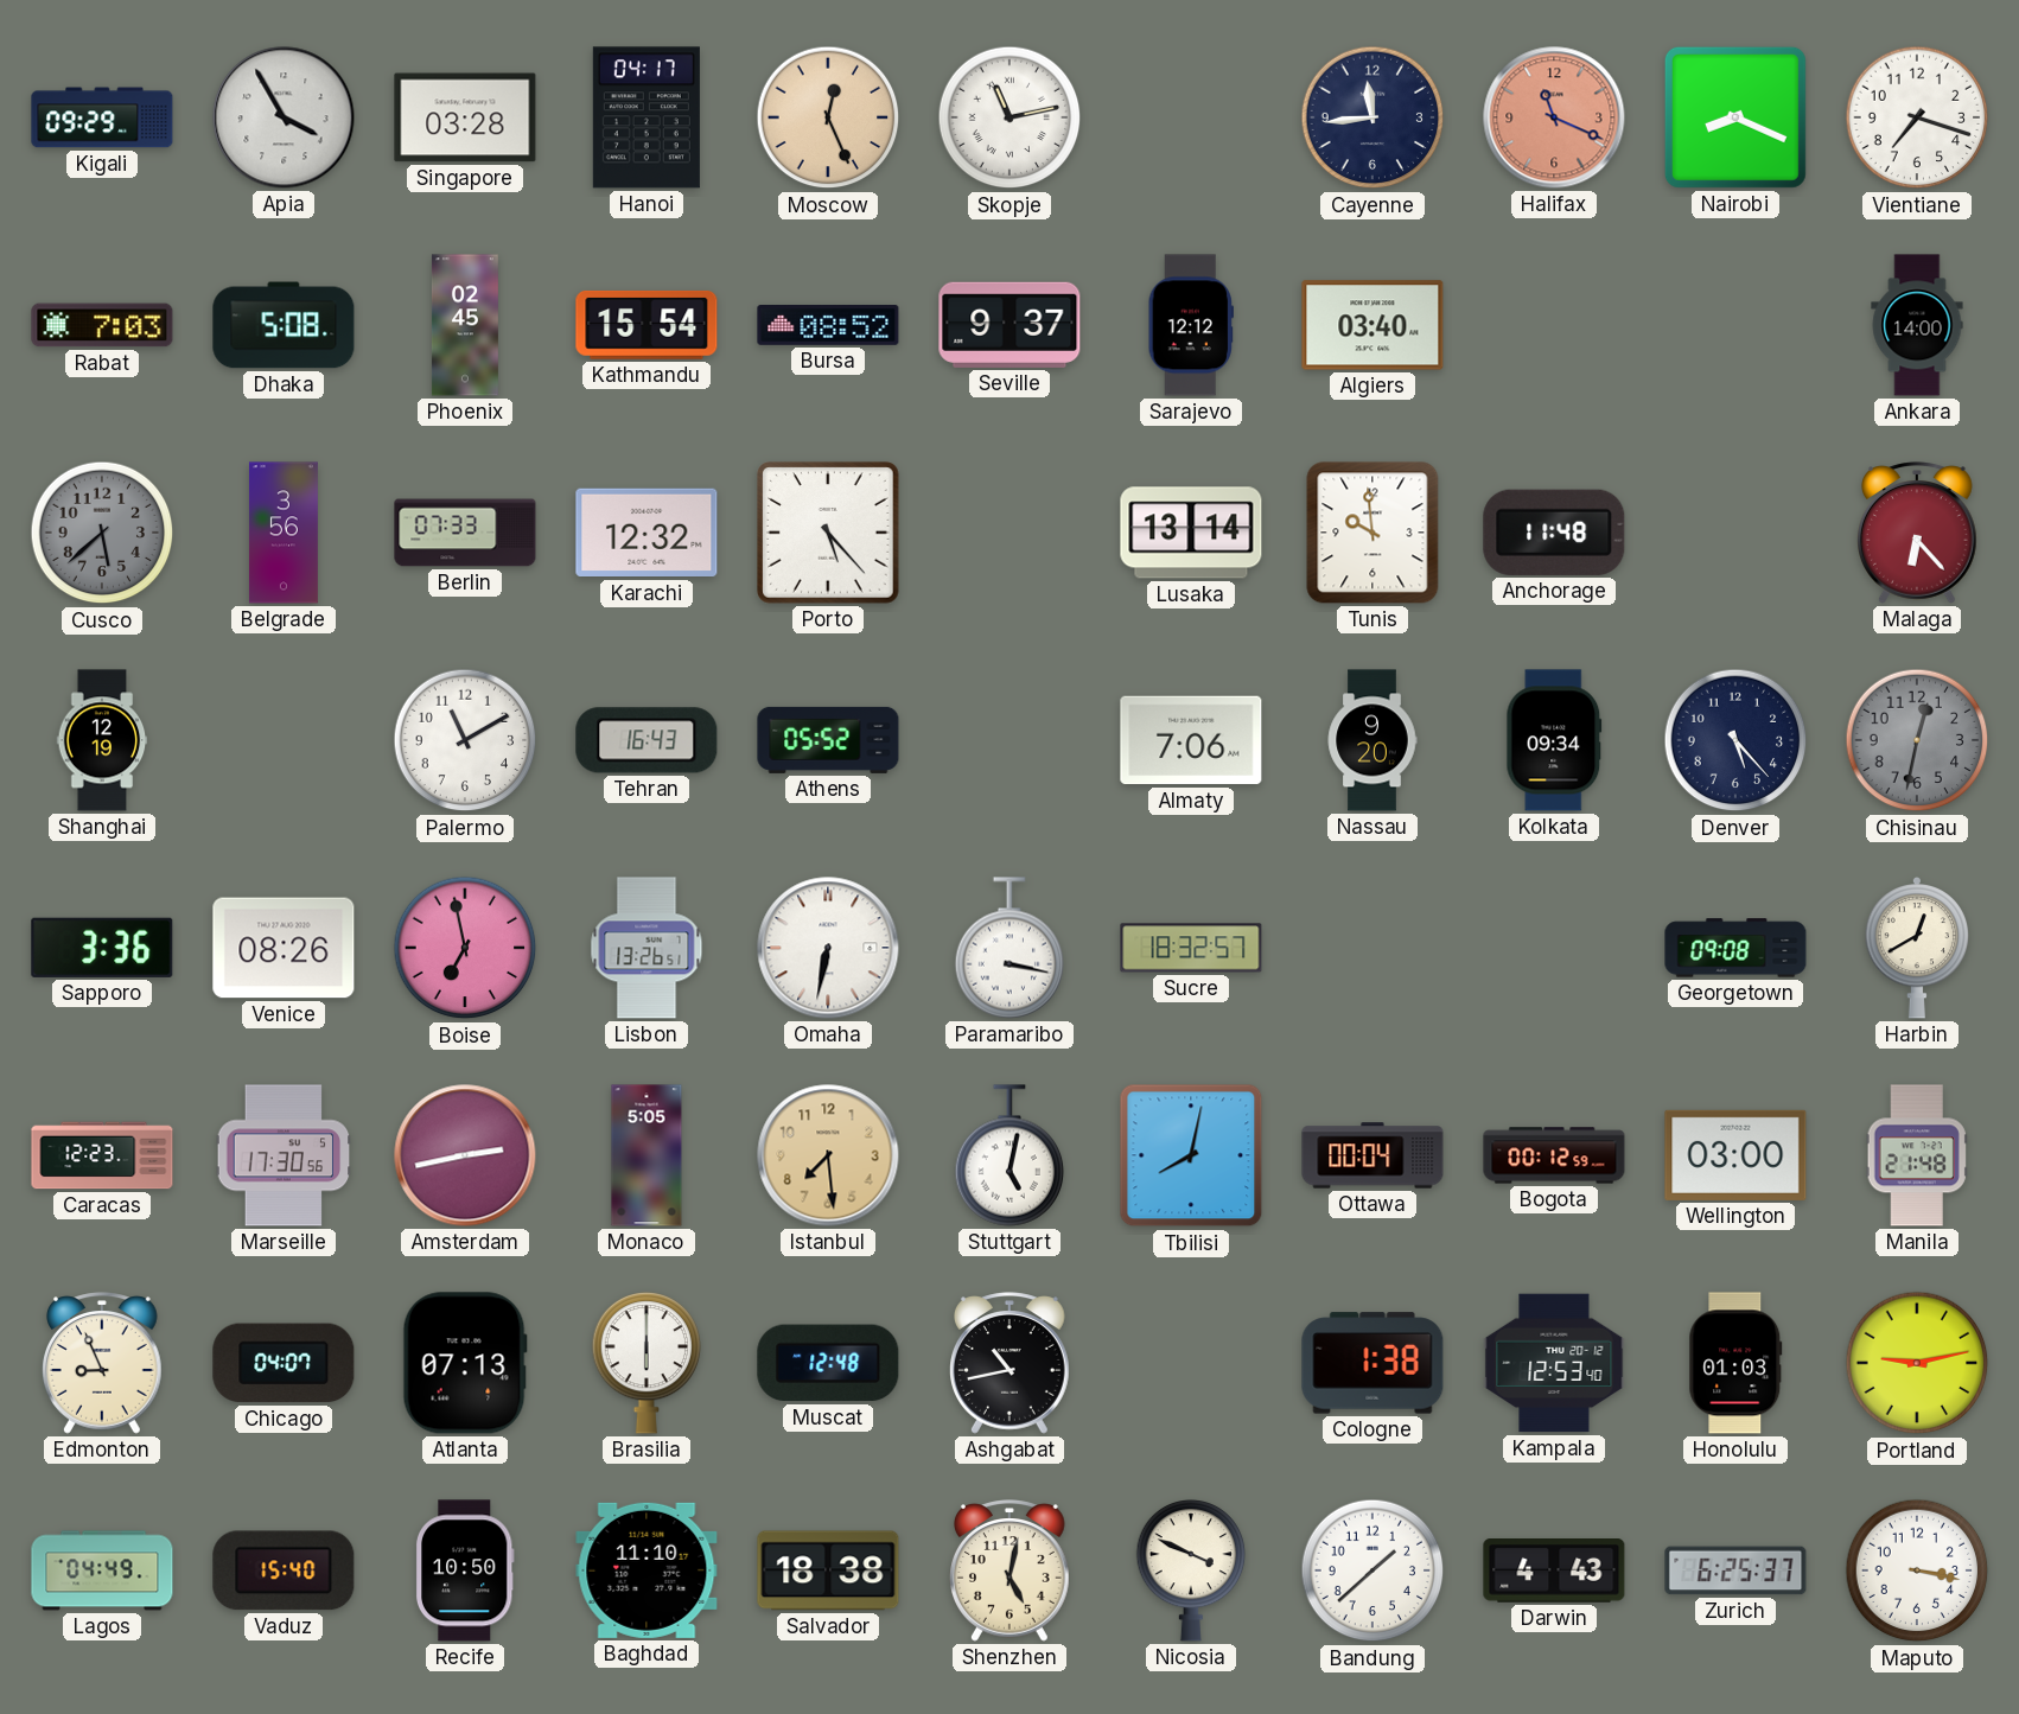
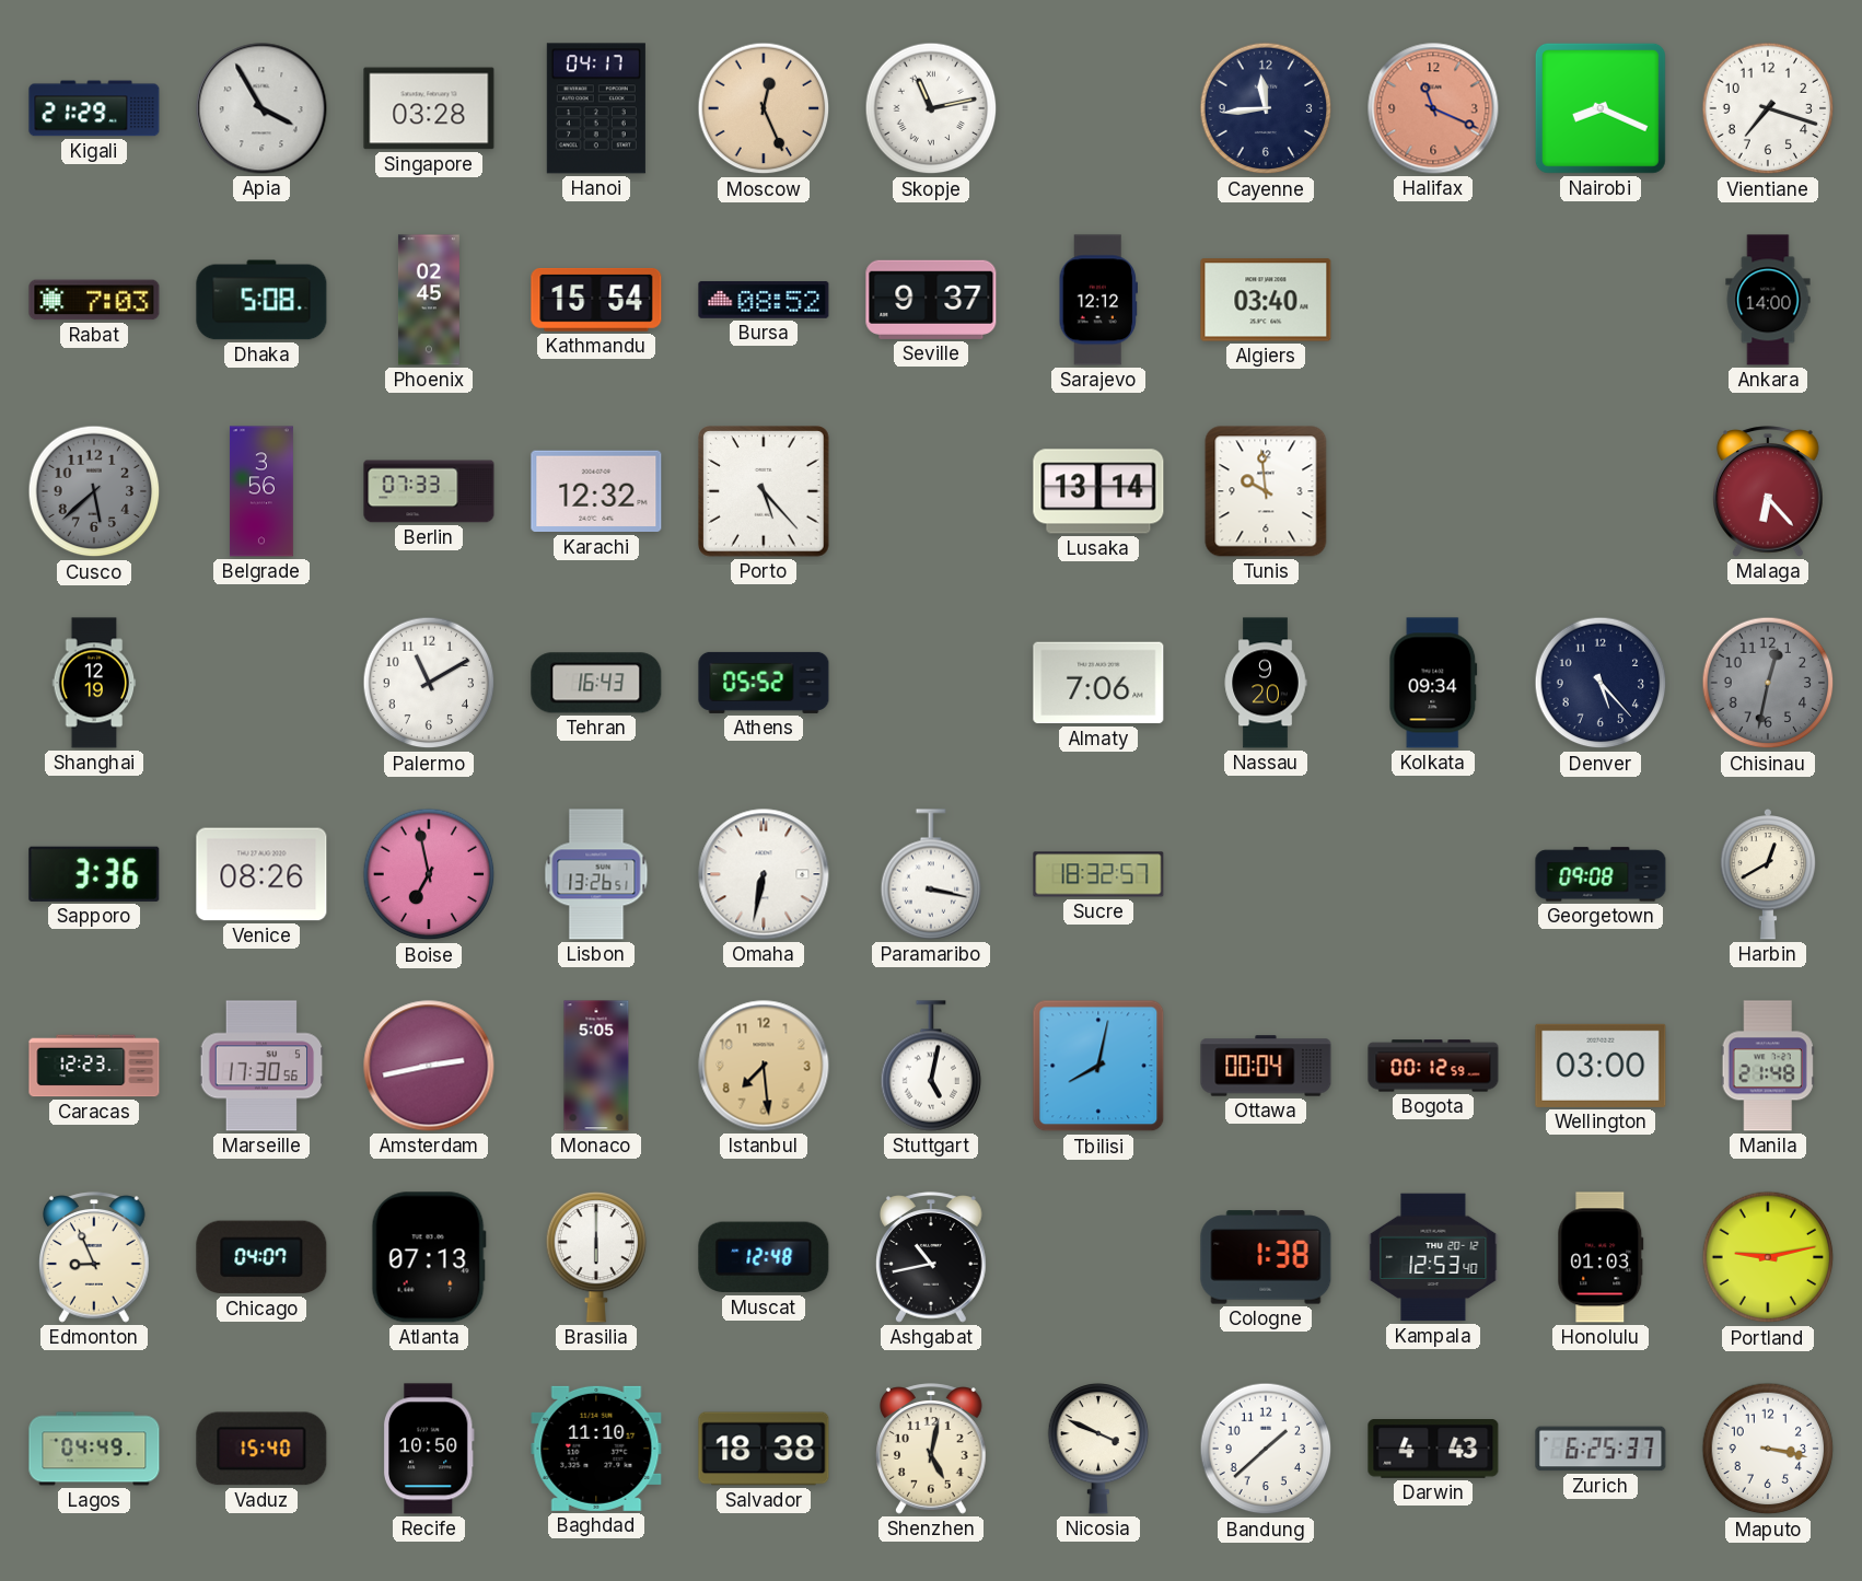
Kigali: 09:29 -> 21:29 (94, 108)
Anchorage: 11:48 -> none (1554, 533)
